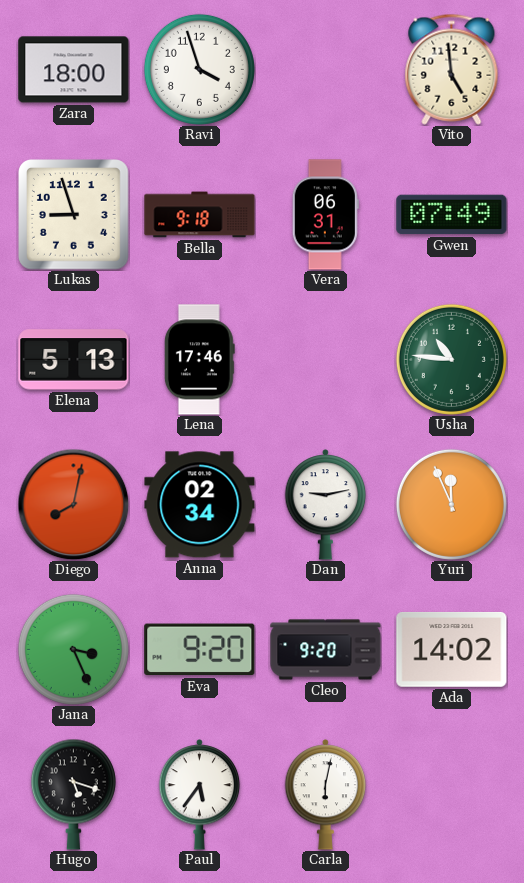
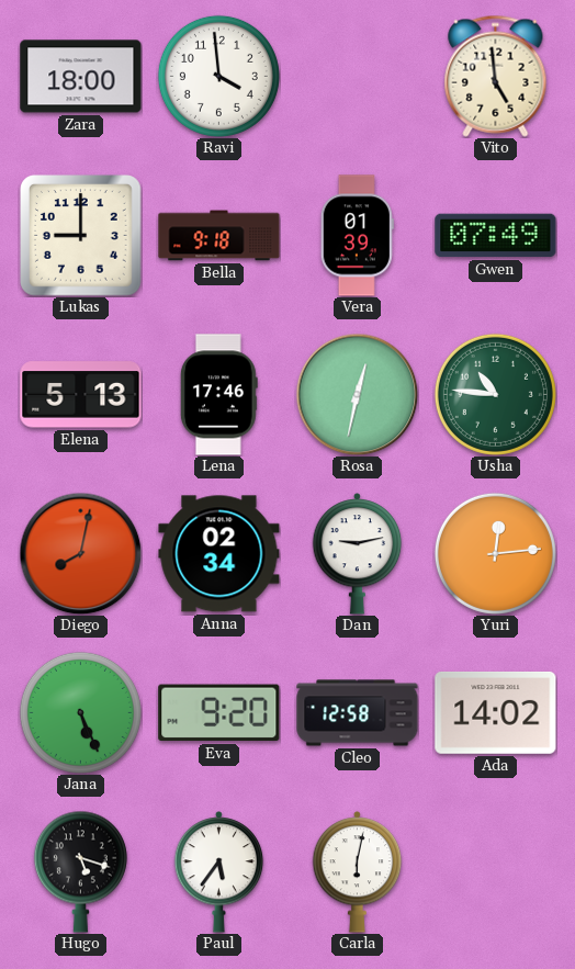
Ravi: 3:57 -> 3:59 (218, 76)
Lukas: 8:57 -> 9:00 (81, 236)
Vera: 06:31 -> 01:39 (357, 236)
Rosa: none -> 12:32 (357, 394)
Yuri: 11:56 -> 12:14 (495, 553)
Jana: 3:26 -> 5:26 (80, 712)
Cleo: 9:20 -> 12:58 (358, 713)
